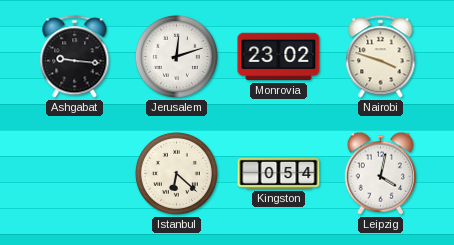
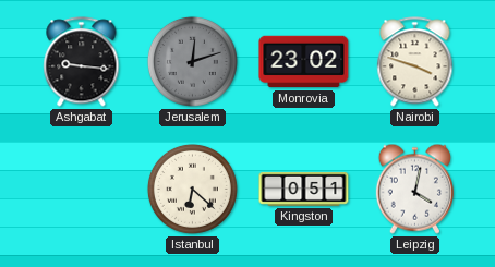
Jerusalem dial: white -> grey (192, 61)
Kingston: 0:54 -> 0:51 (304, 189)
